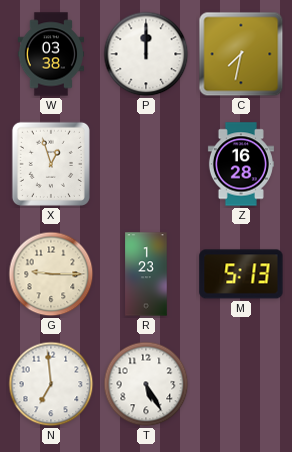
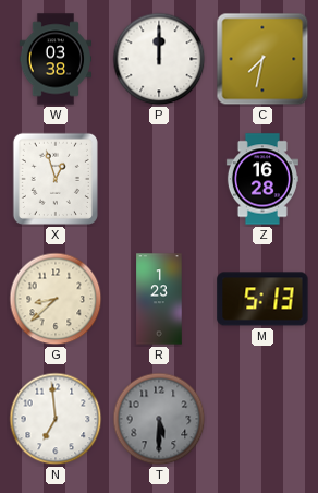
G: 9:15 -> 8:38 (56, 299)
T: 5:25 -> 5:30 (159, 419)
T dial: white -> grey (159, 419)
